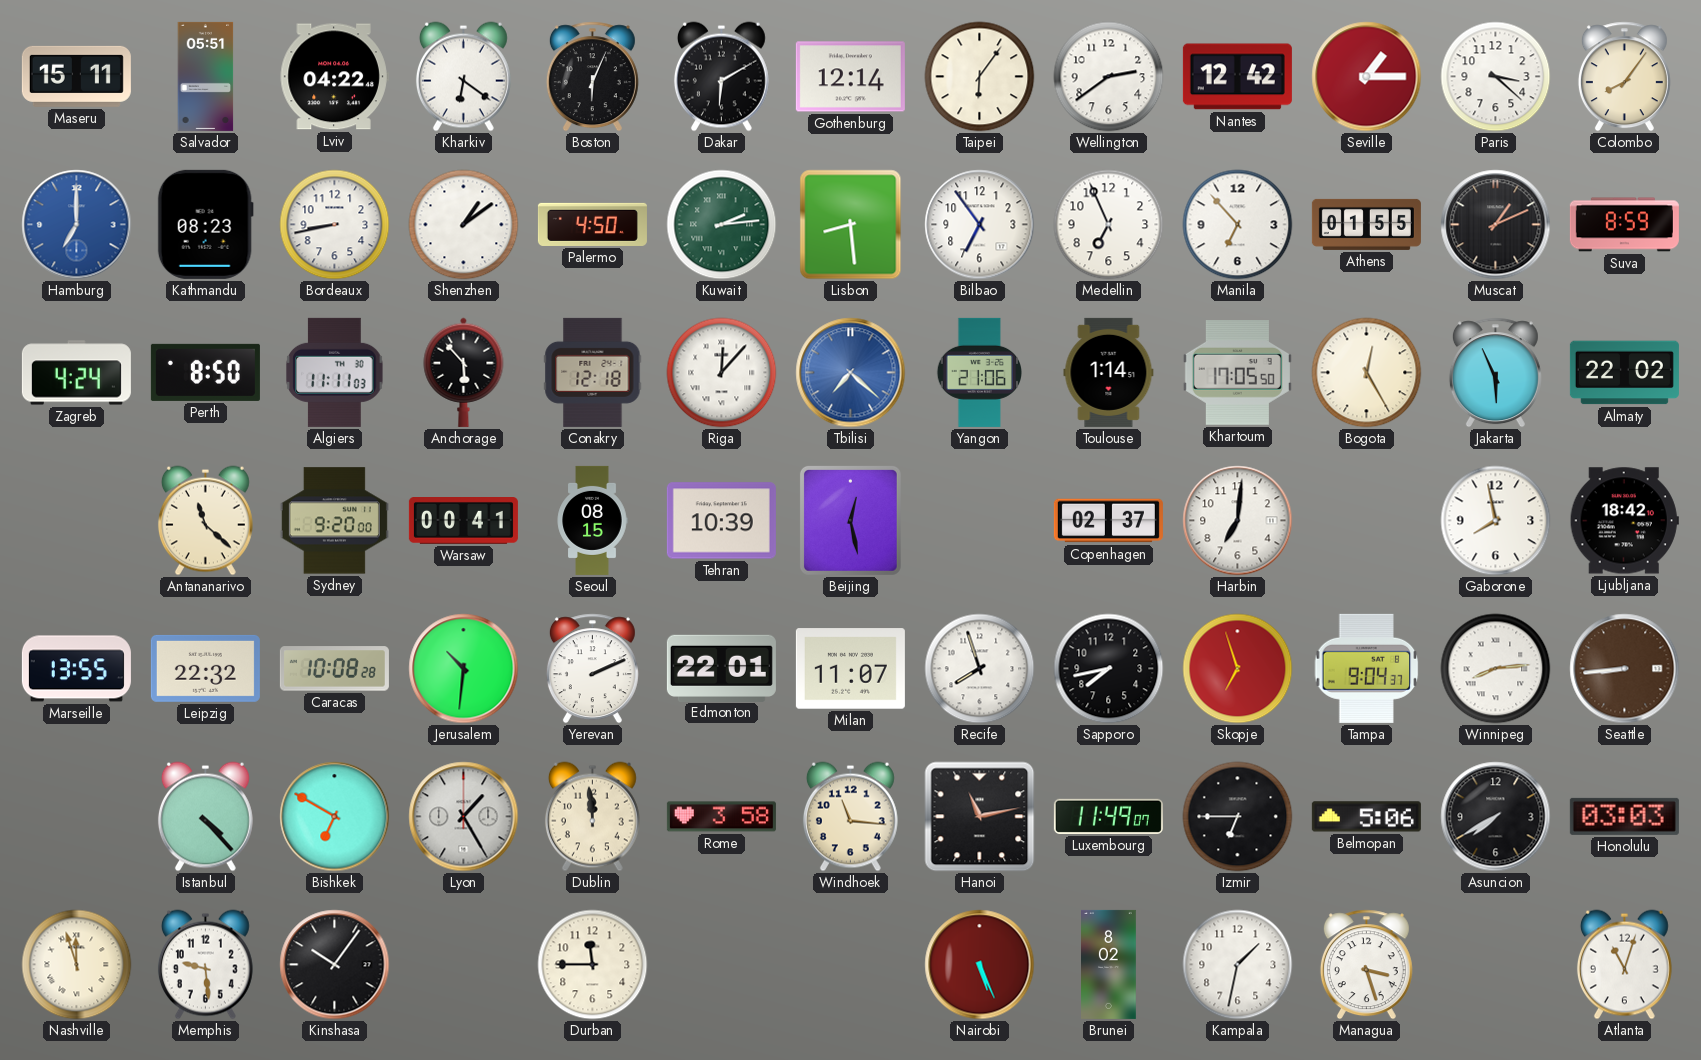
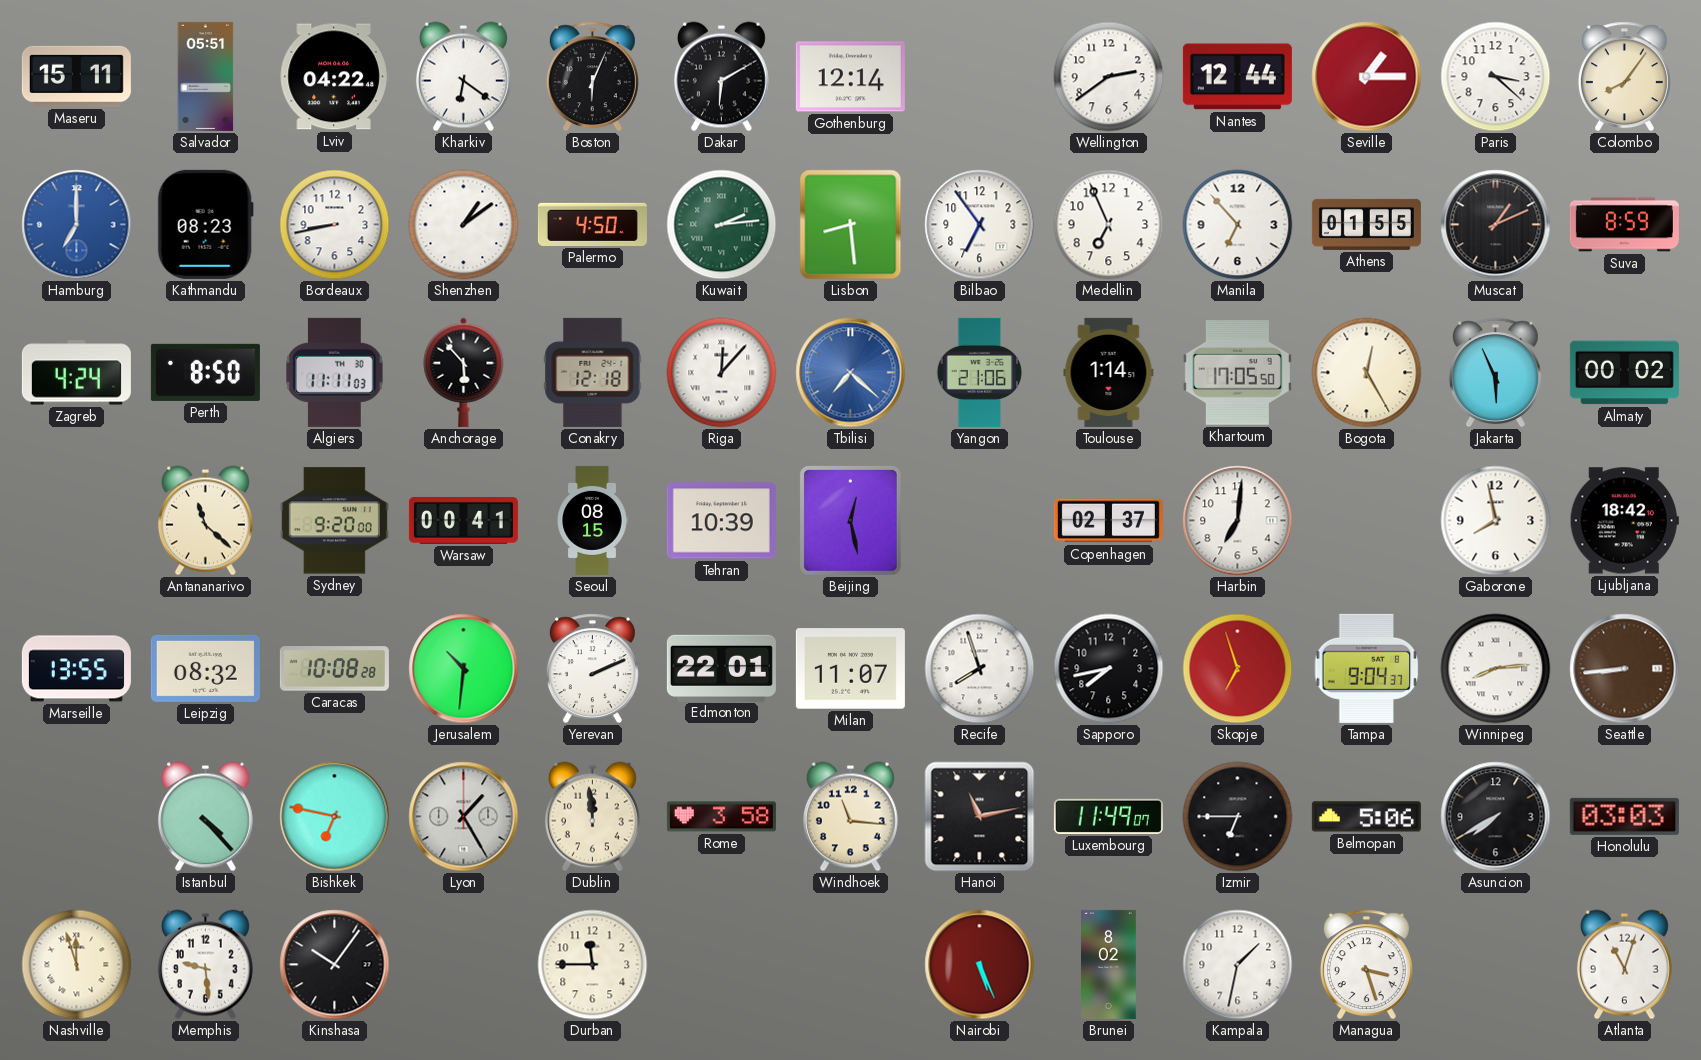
Taipei: 6:06 -> none (980, 77)
Nantes: 12:42 -> 12:44 (1237, 77)
Almaty: 22:02 -> 00:02 (1624, 373)
Leipzig: 22:32 -> 08:32 (205, 668)
Bishkek: 6:50 -> 6:47 (335, 817)
